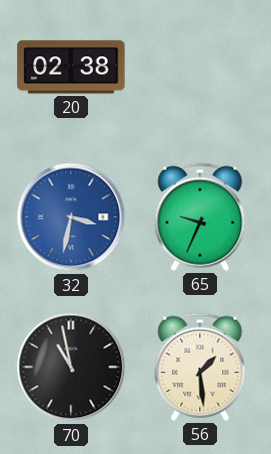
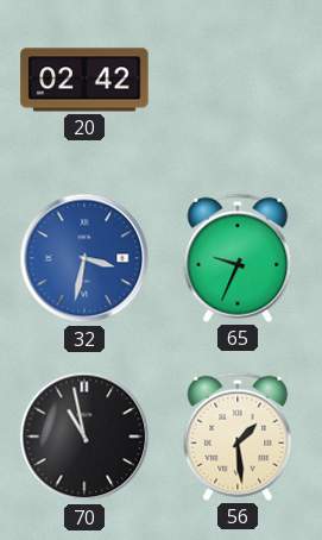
20: 02:38 -> 02:42 (84, 80)
